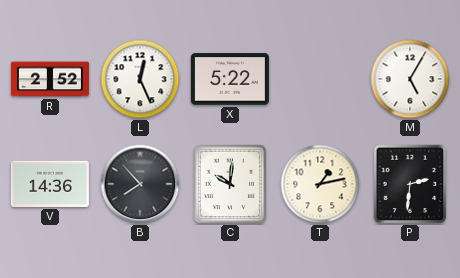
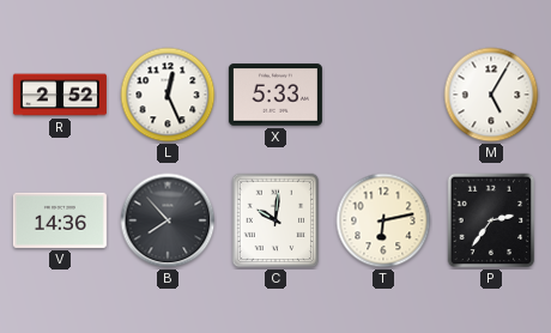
X: 5:22 -> 5:33 (275, 95)
T: 1:13 -> 6:13 (383, 220)
P: 2:31 -> 2:36 (491, 220)
